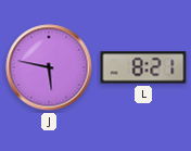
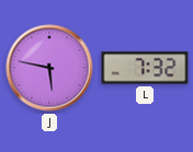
L: 8:21 -> 7:32 (145, 68)
